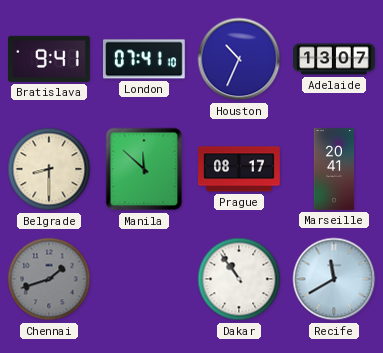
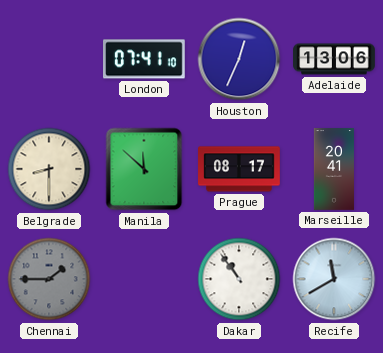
Bratislava: 9:41 -> none (50, 59)
Houston: 10:34 -> 12:34 (239, 59)
Adelaide: 13:07 -> 13:06 (334, 59)
Chennai: 1:42 -> 1:45 (49, 279)
